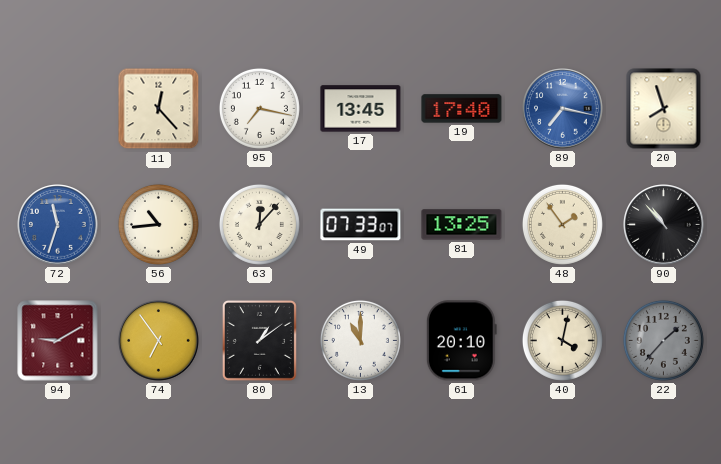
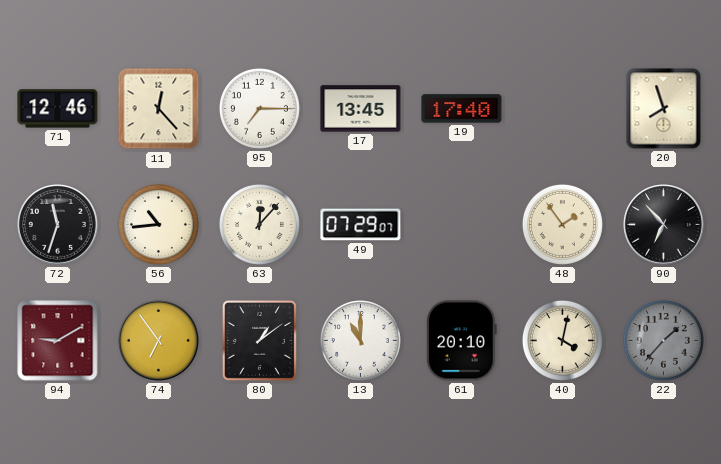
71: none -> 12:46 (58, 109)
95: 7:17 -> 7:15 (259, 108)
89: 7:17 -> none (563, 109)
72 dial: blue -> black (58, 225)
49: 07:33 -> 07:29 (361, 225)
81: 13:25 -> none (462, 225)
90: 10:53 -> 6:53 (664, 225)
